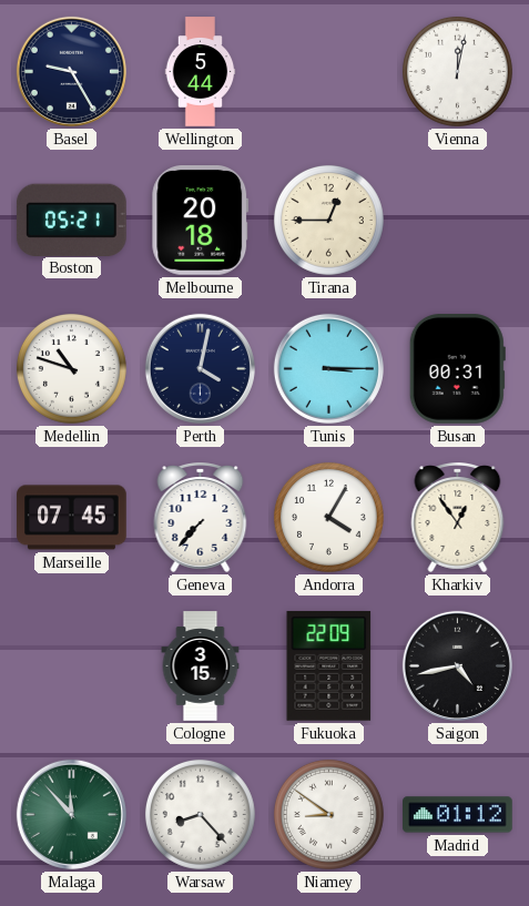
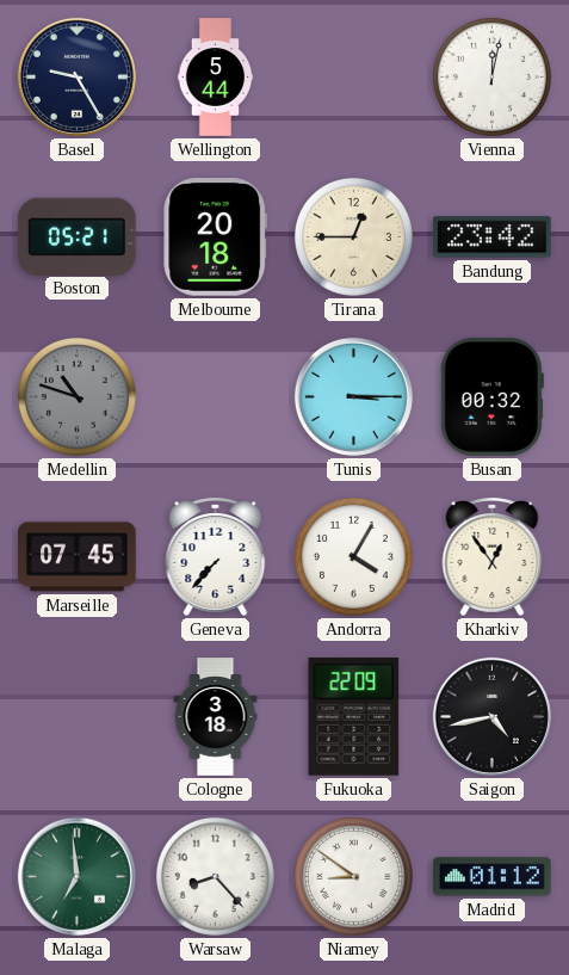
Bandung: none -> 23:42 (493, 237)
Medellin dial: white -> grey (76, 396)
Perth: 4:02 -> none (200, 368)
Busan: 00:31 -> 00:32 (491, 397)
Cologne: 3:15 -> 3:18 (216, 717)
Malaga: 11:53 -> 6:59 (76, 876)
